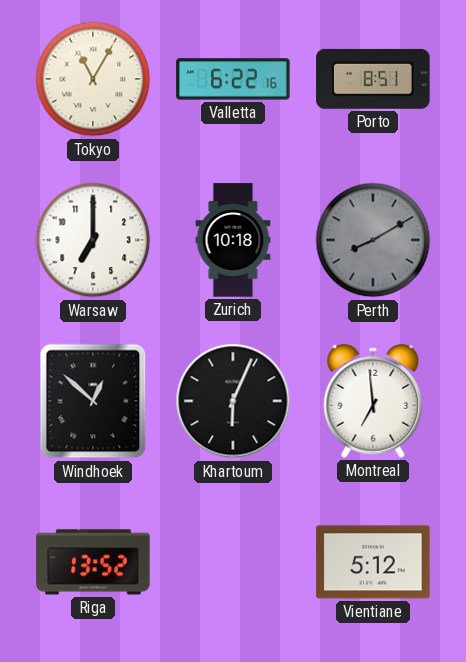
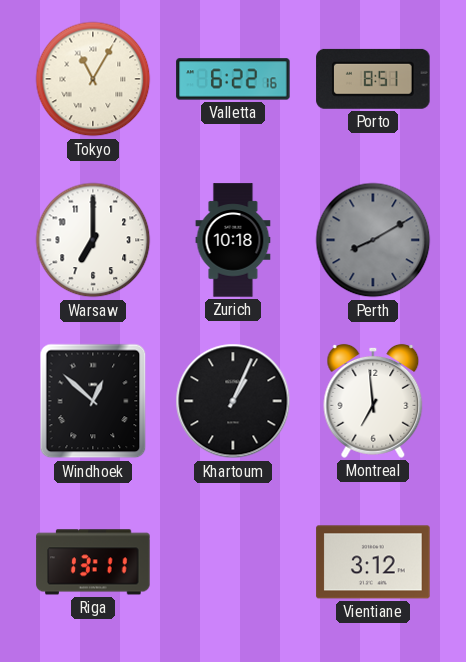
Khartoum: 6:04 -> 1:04 (233, 401)
Riga: 13:52 -> 13:11 (93, 562)
Vientiane: 5:12 -> 3:12 (373, 562)
